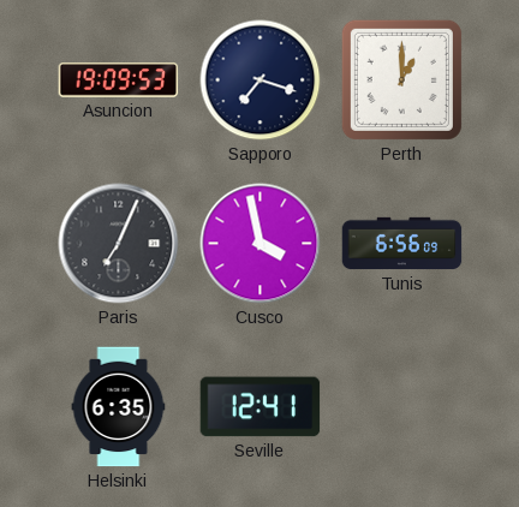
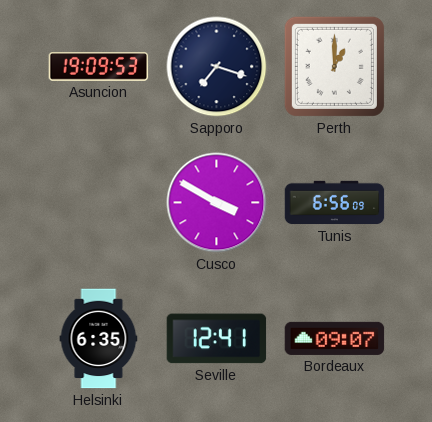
Paris: 7:04 -> none (119, 244)
Cusco: 3:58 -> 3:50 (217, 203)
Bordeaux: none -> 09:07 (335, 338)
